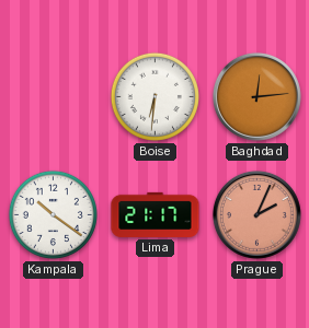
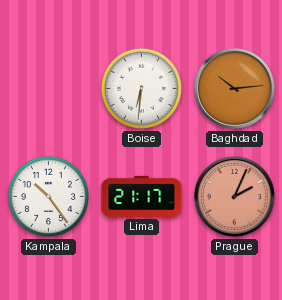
Baghdad: 12:14 -> 10:14 (234, 88)
Kampala: 10:21 -> 10:24 (48, 196)
